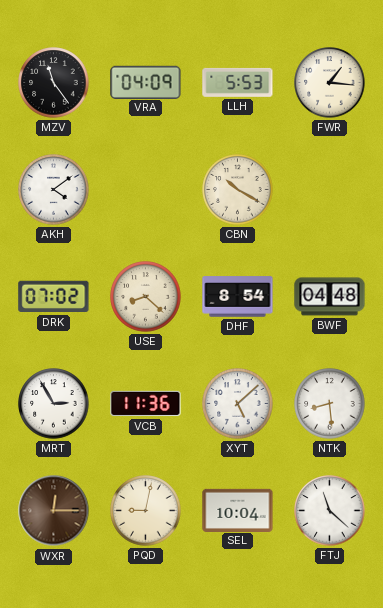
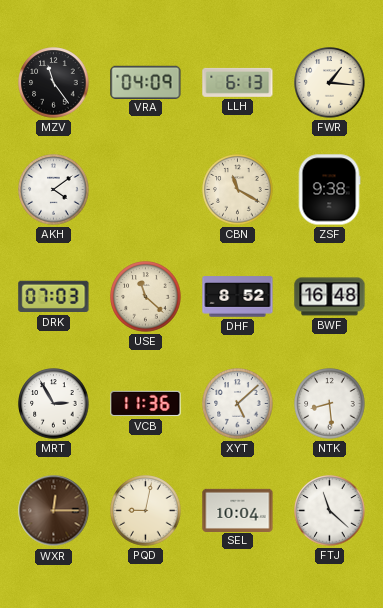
LLH: 5:53 -> 6:13 (238, 82)
CBN: 10:20 -> 11:20 (238, 190)
ZSF: none -> 9:38 (329, 190)
DRK: 07:02 -> 07:03 (54, 297)
USE: 8:22 -> 11:22 (146, 297)
DHF: 8:54 -> 8:52 (238, 297)
BWF: 04:48 -> 16:48 (330, 297)
